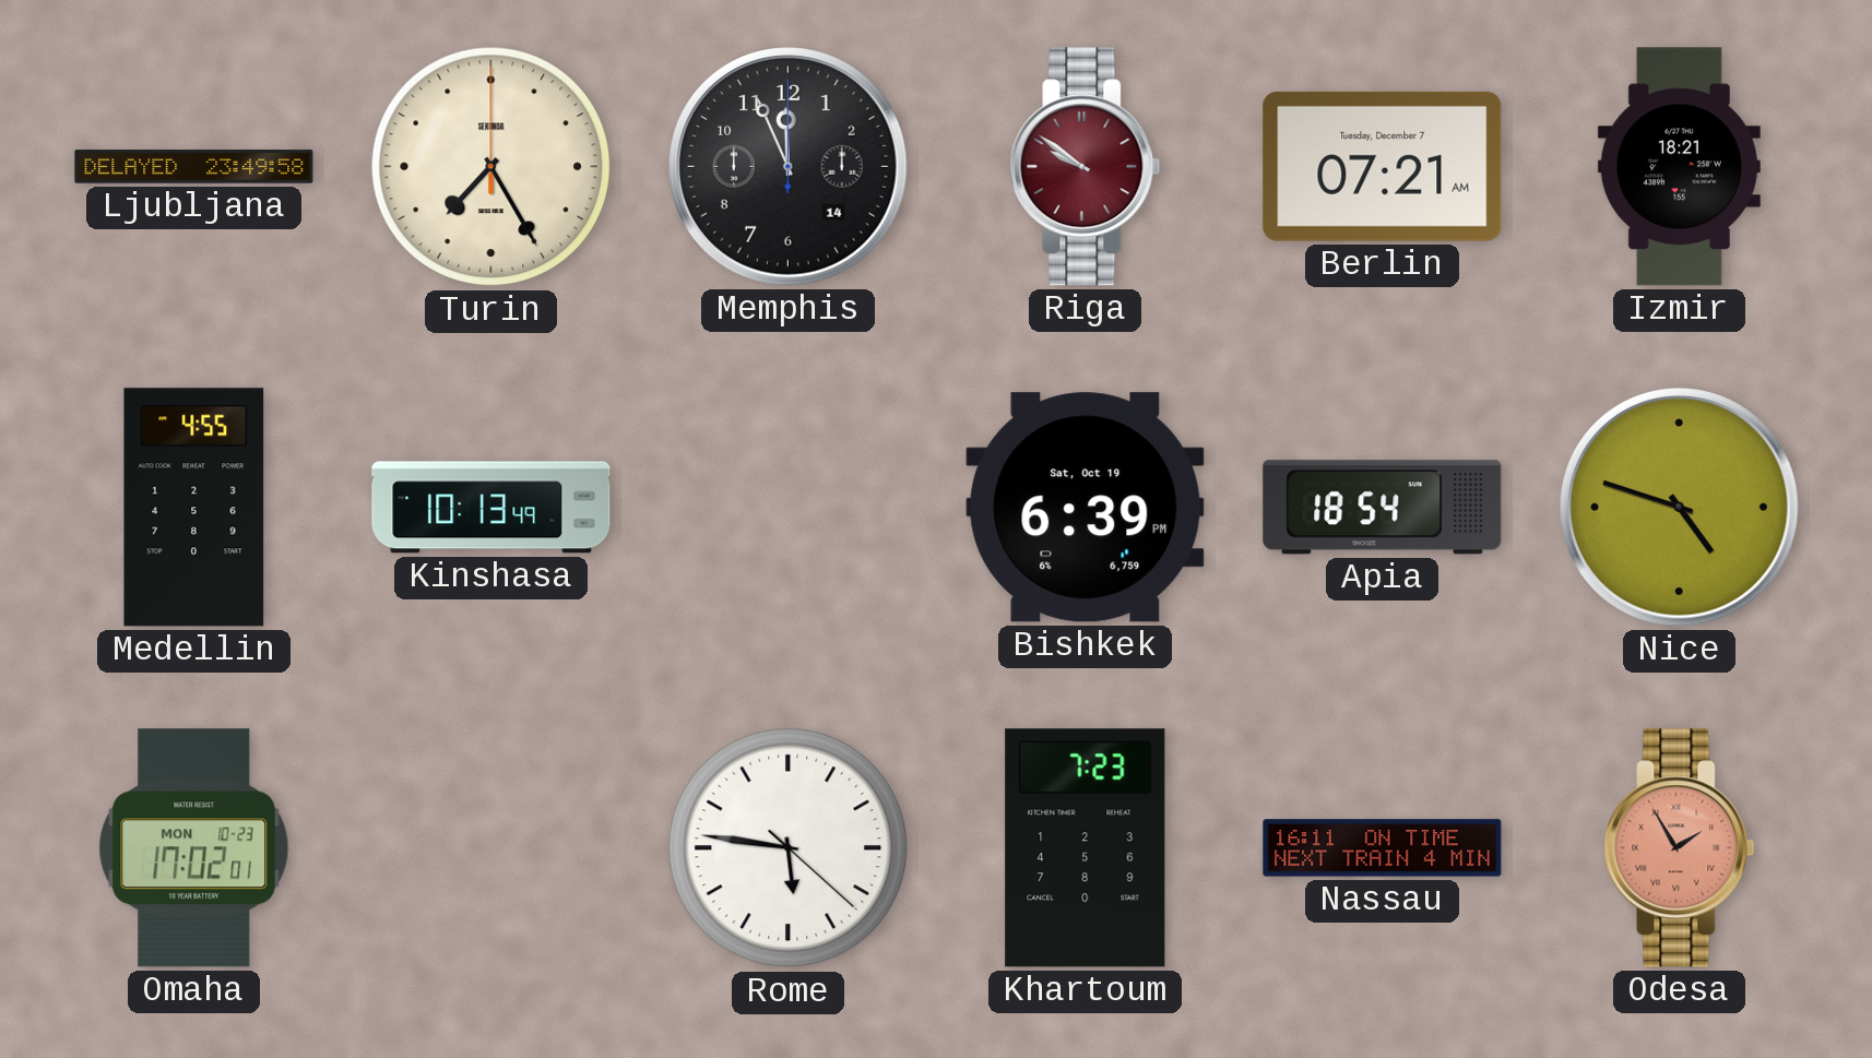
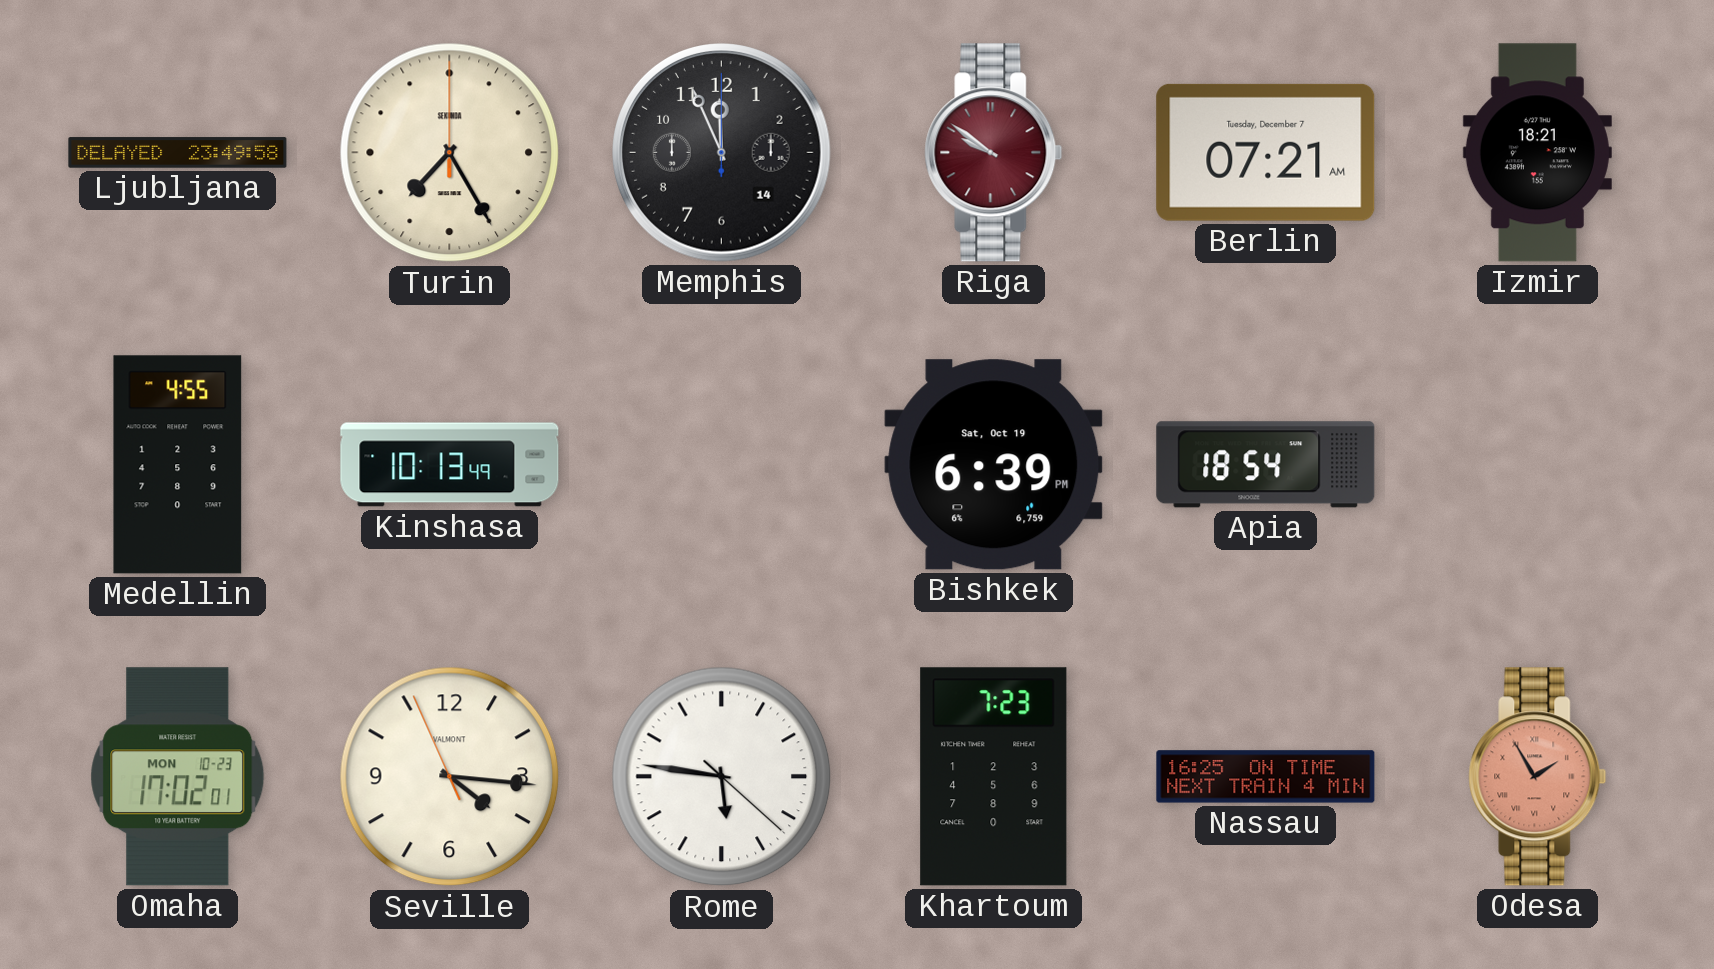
Nice: 4:48 -> none (1680, 508)
Seville: none -> 4:15 (450, 777)
Nassau: 16:11 -> 16:25 (1266, 777)
